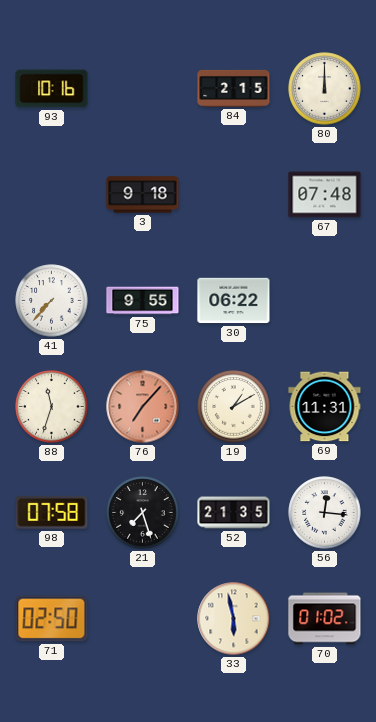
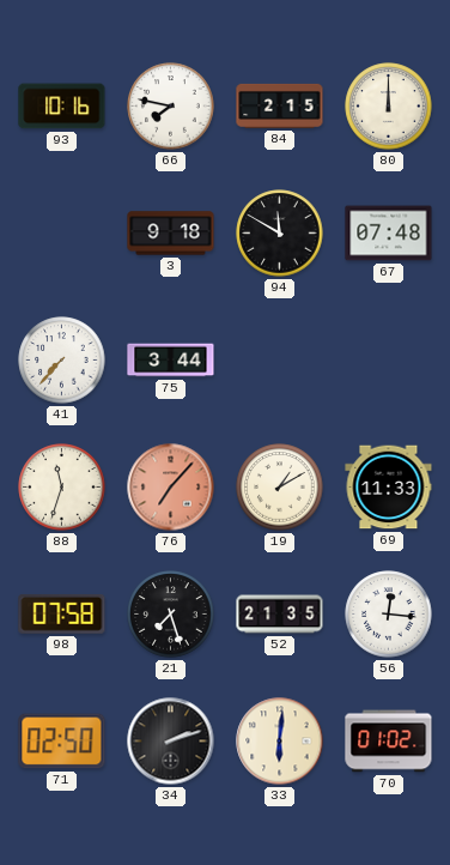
66: none -> 7:47 (171, 107)
94: none -> 11:50 (280, 234)
75: 9:55 -> 3:44 (171, 361)
30: 06:22 -> none (234, 301)
69: 11:31 -> 11:33 (389, 488)
34: none -> 2:12 (171, 742)
33: 5:58 -> 6:01 (280, 742)
